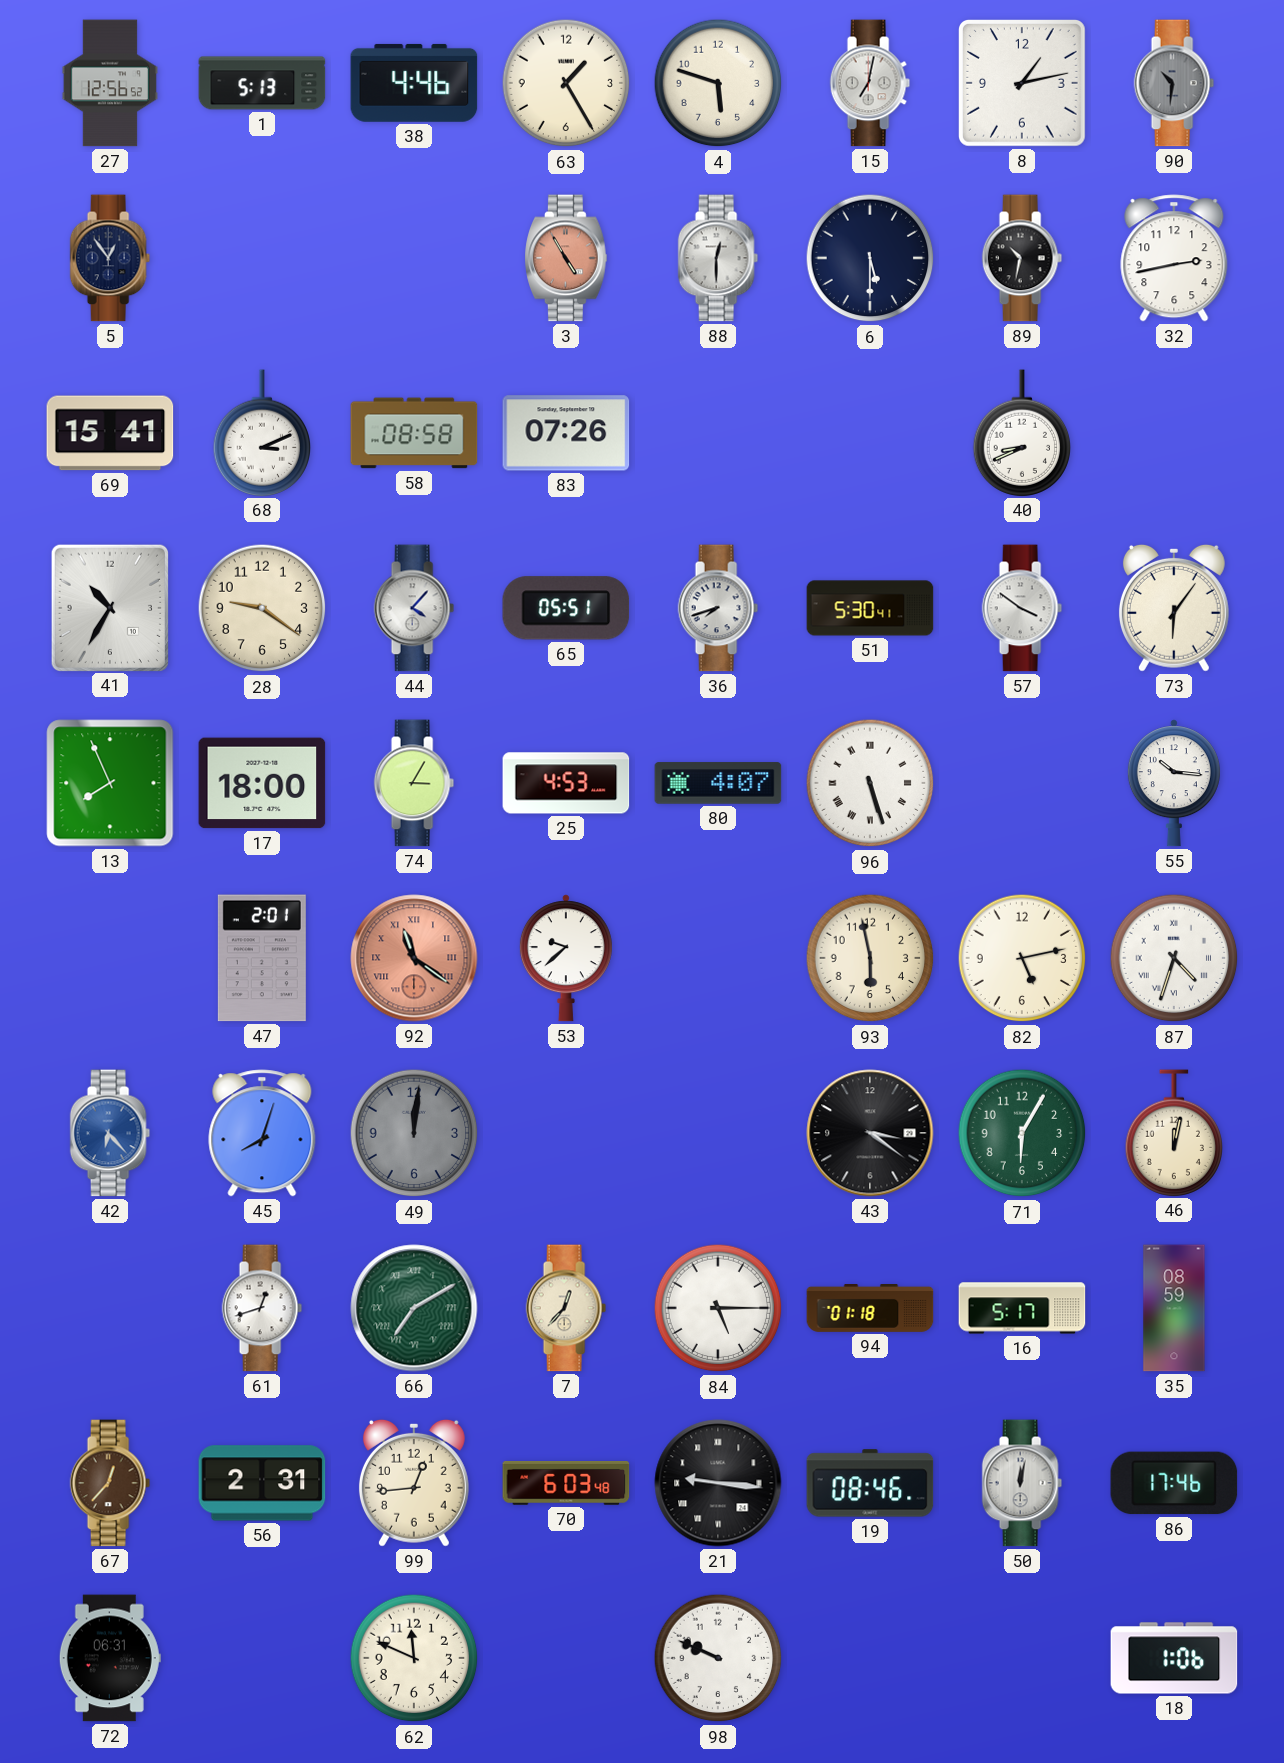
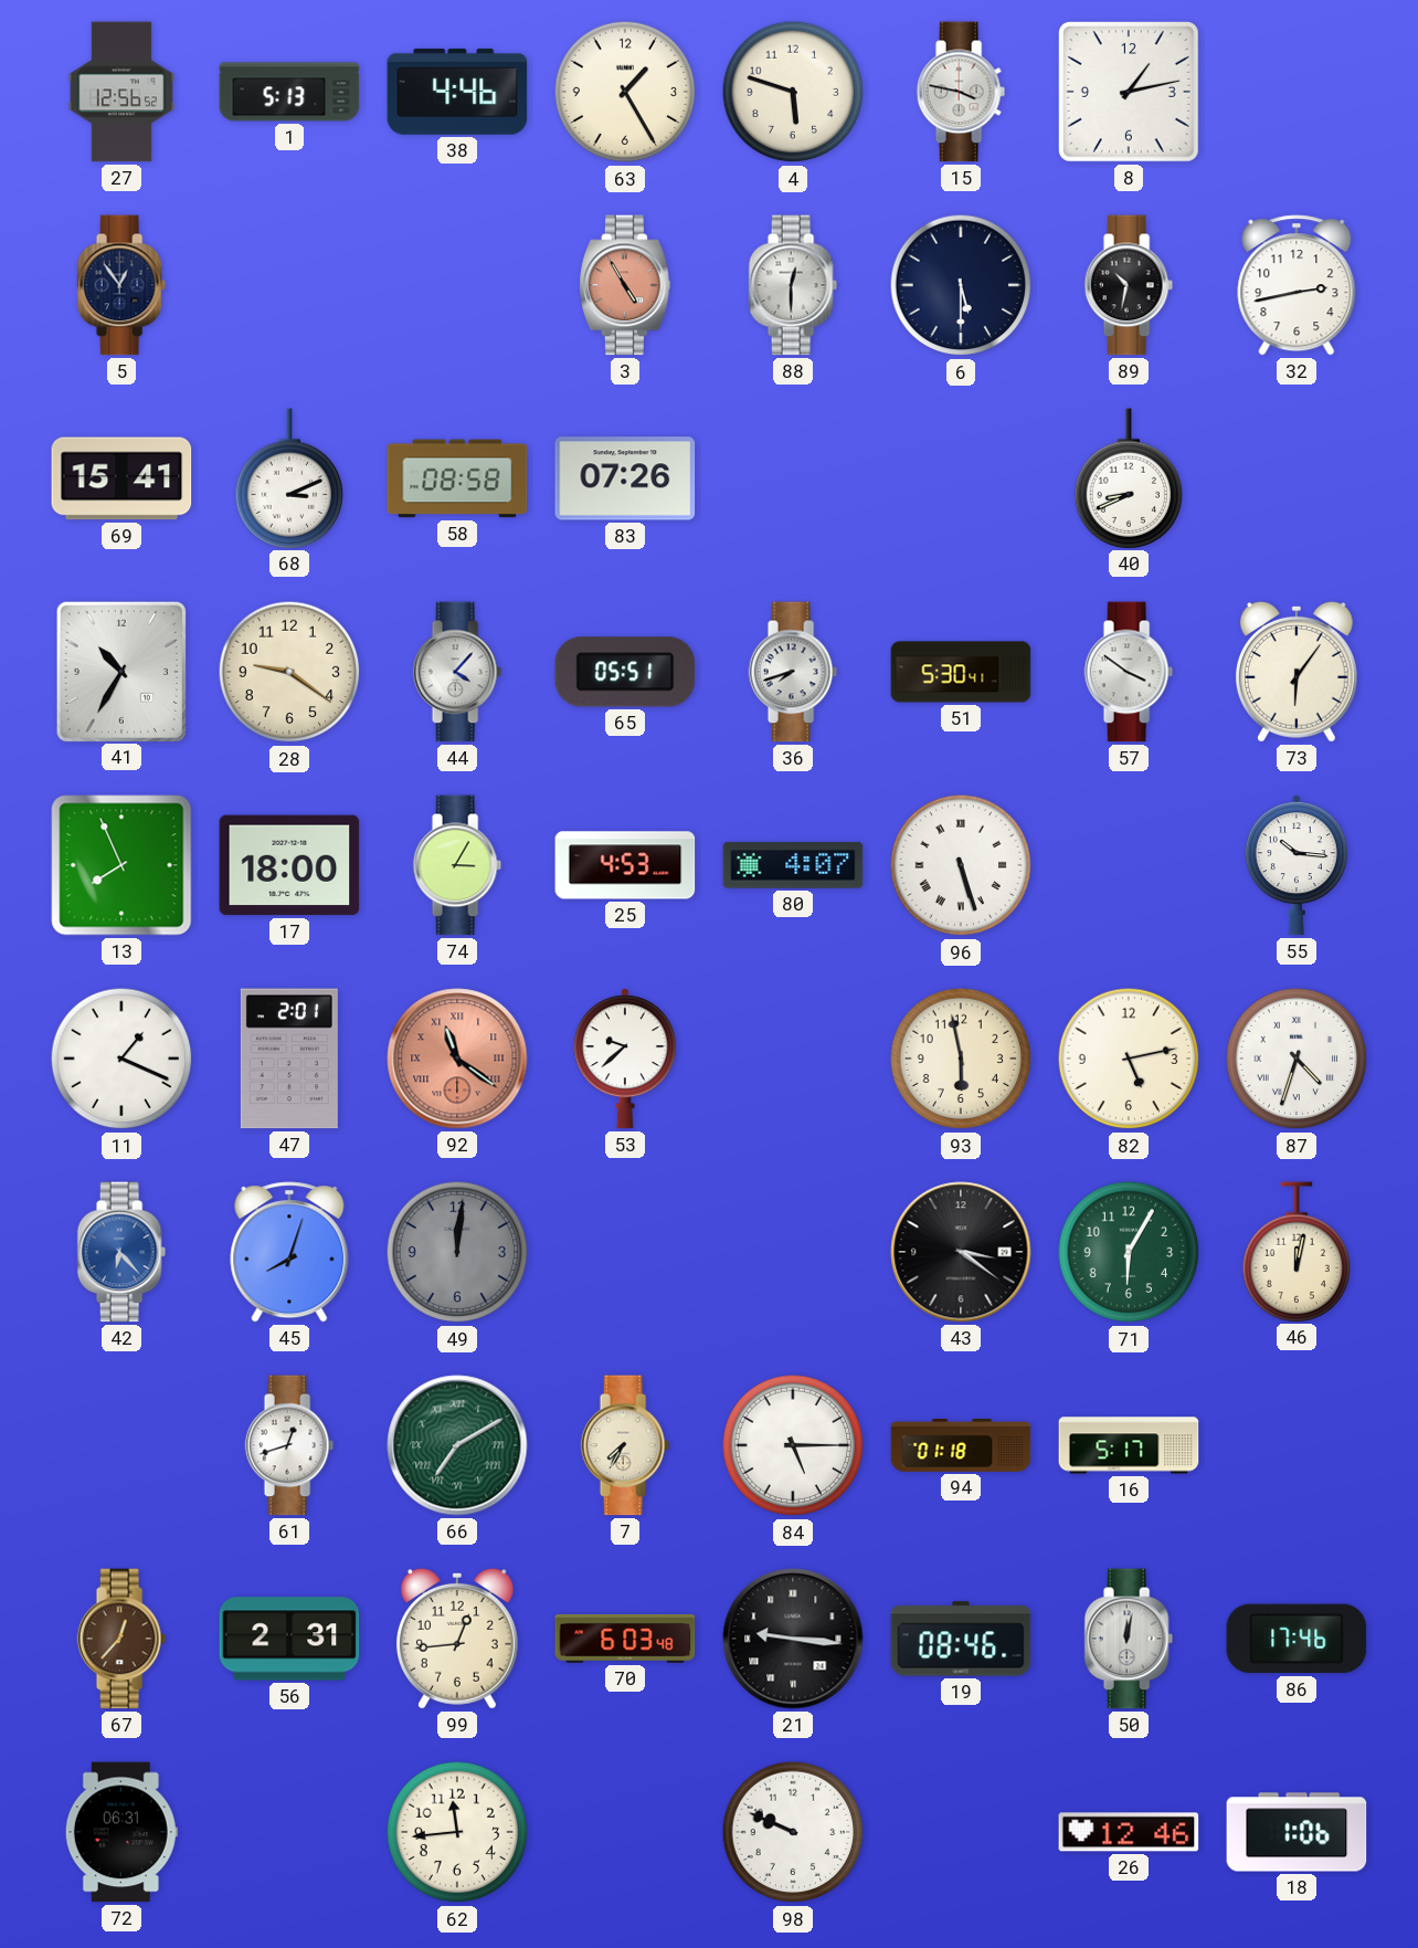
15: 7:02 -> 3:47 (961, 92)
90: 10:31 -> none (1174, 83)
11: none -> 1:19 (121, 1059)
7: 12:37 -> 7:35 (625, 1445)
35: 08:59 -> none (1174, 1308)
62: 11:49 -> 11:44 (457, 1832)
26: none -> 12:46 (1129, 1832)
